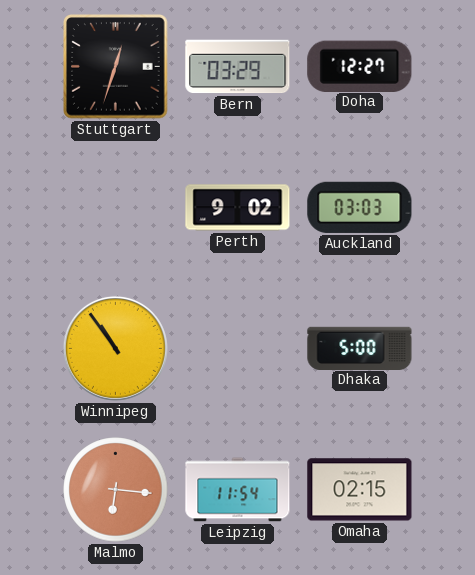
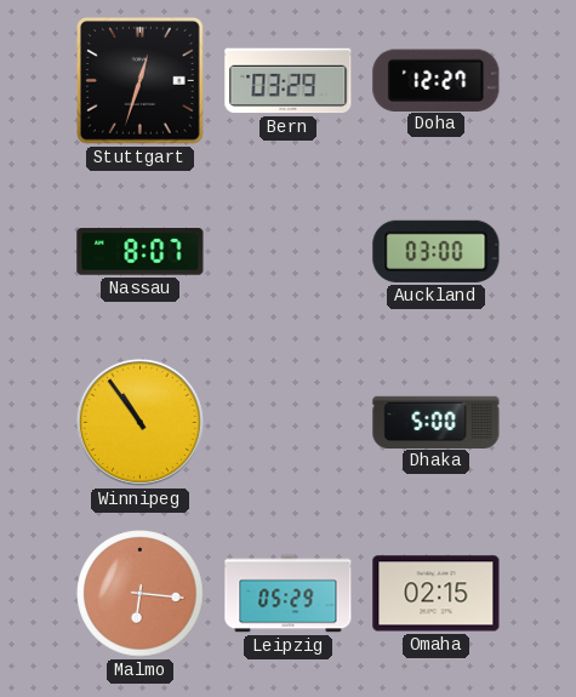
Nassau: none -> 8:07 (141, 252)
Perth: 9:02 -> none (238, 208)
Auckland: 03:03 -> 03:00 (437, 251)
Leipzig: 11:54 -> 05:29 (289, 594)
